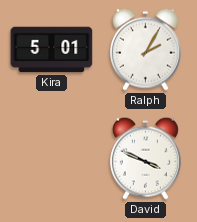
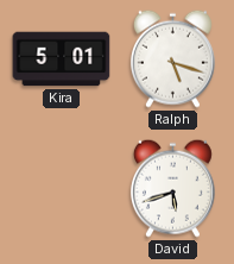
Ralph: 2:05 -> 5:18 (172, 58)
David: 3:49 -> 5:42 (172, 188)
